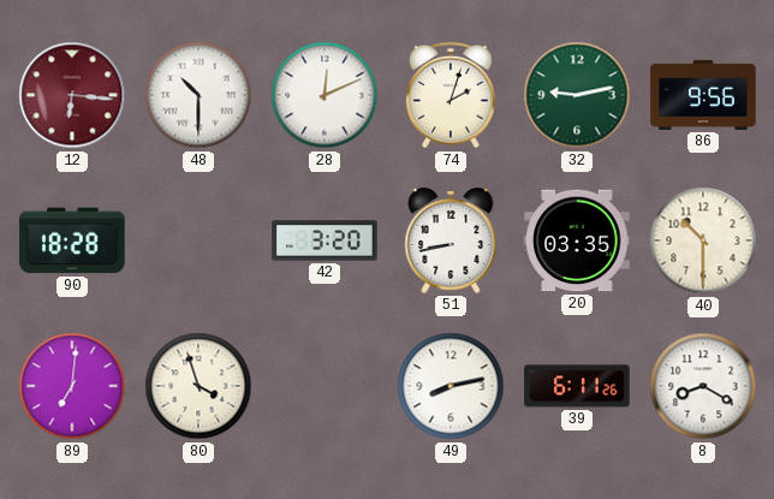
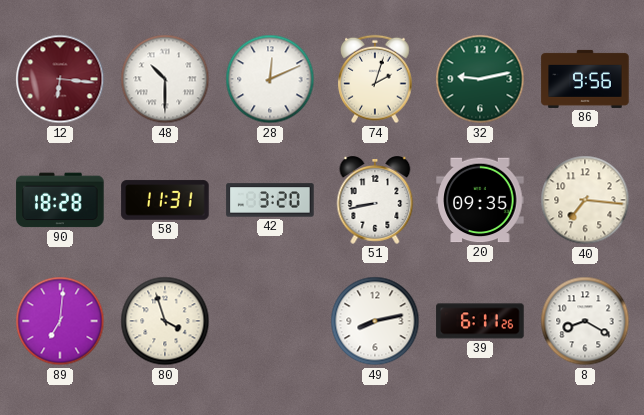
58: none -> 11:31 (165, 200)
20: 03:35 -> 09:35 (480, 200)
40: 10:30 -> 7:16 (585, 200)
